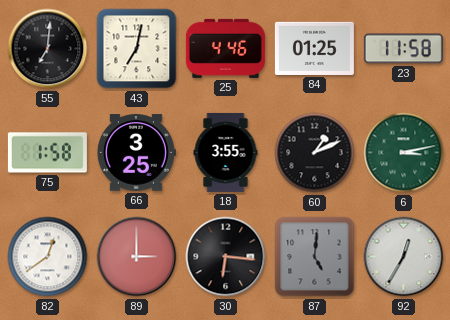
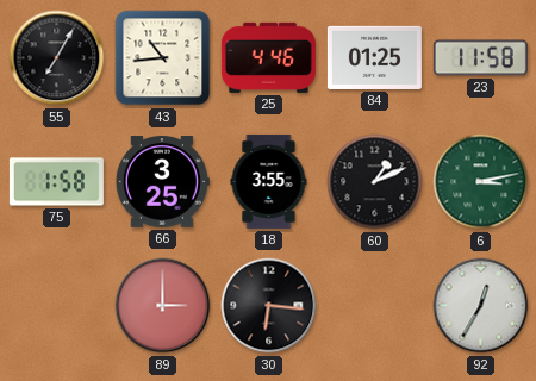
55: 7:01 -> 7:05 (57, 58)
43: 7:02 -> 10:44 (163, 58)
82: 12:39 -> none (48, 257)
87: 5:01 -> none (315, 257)
